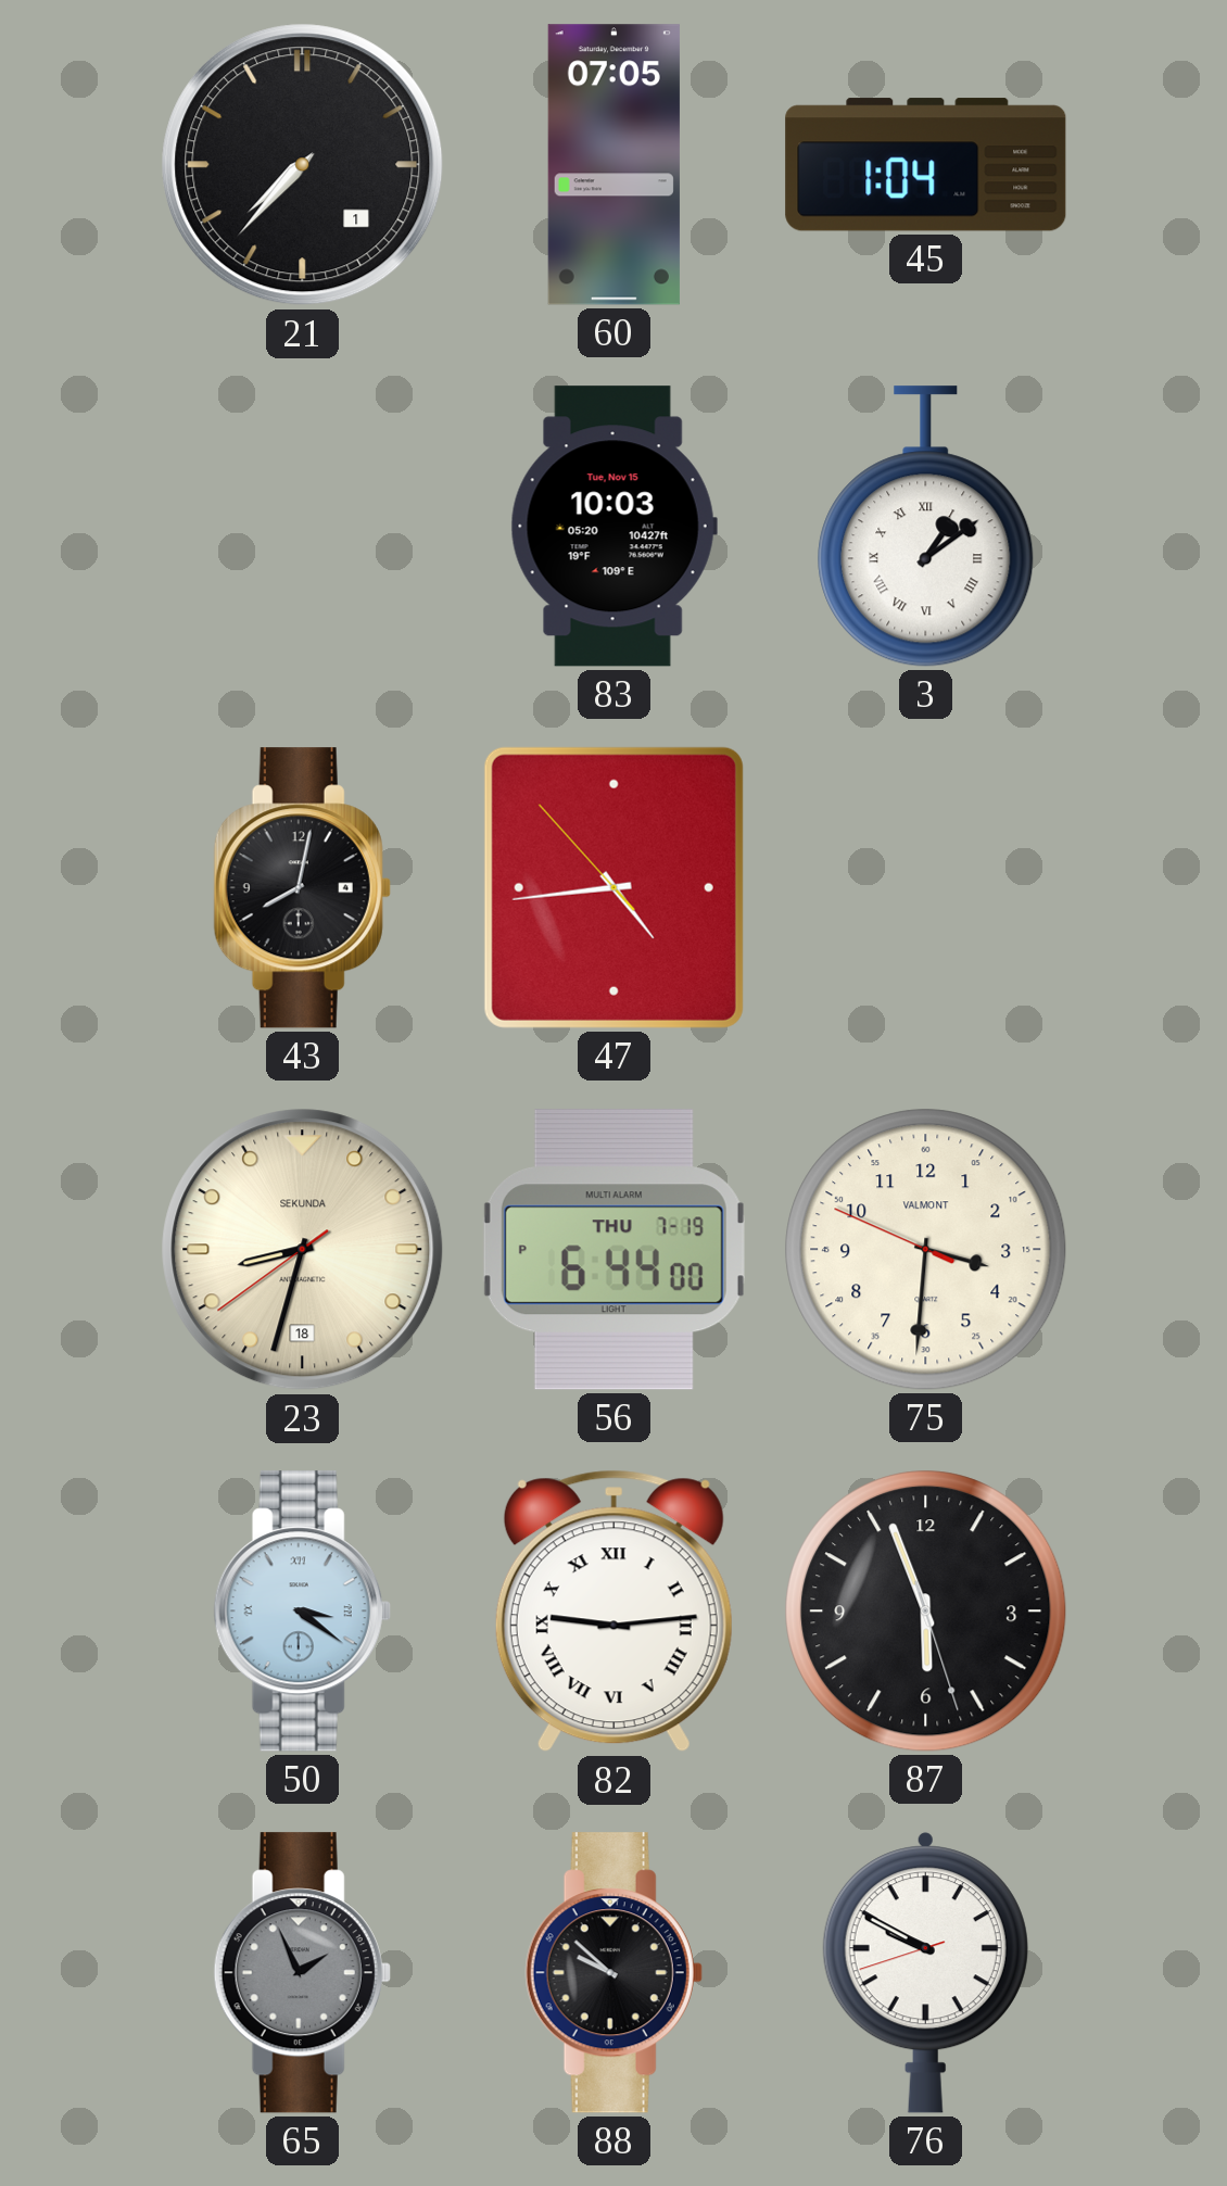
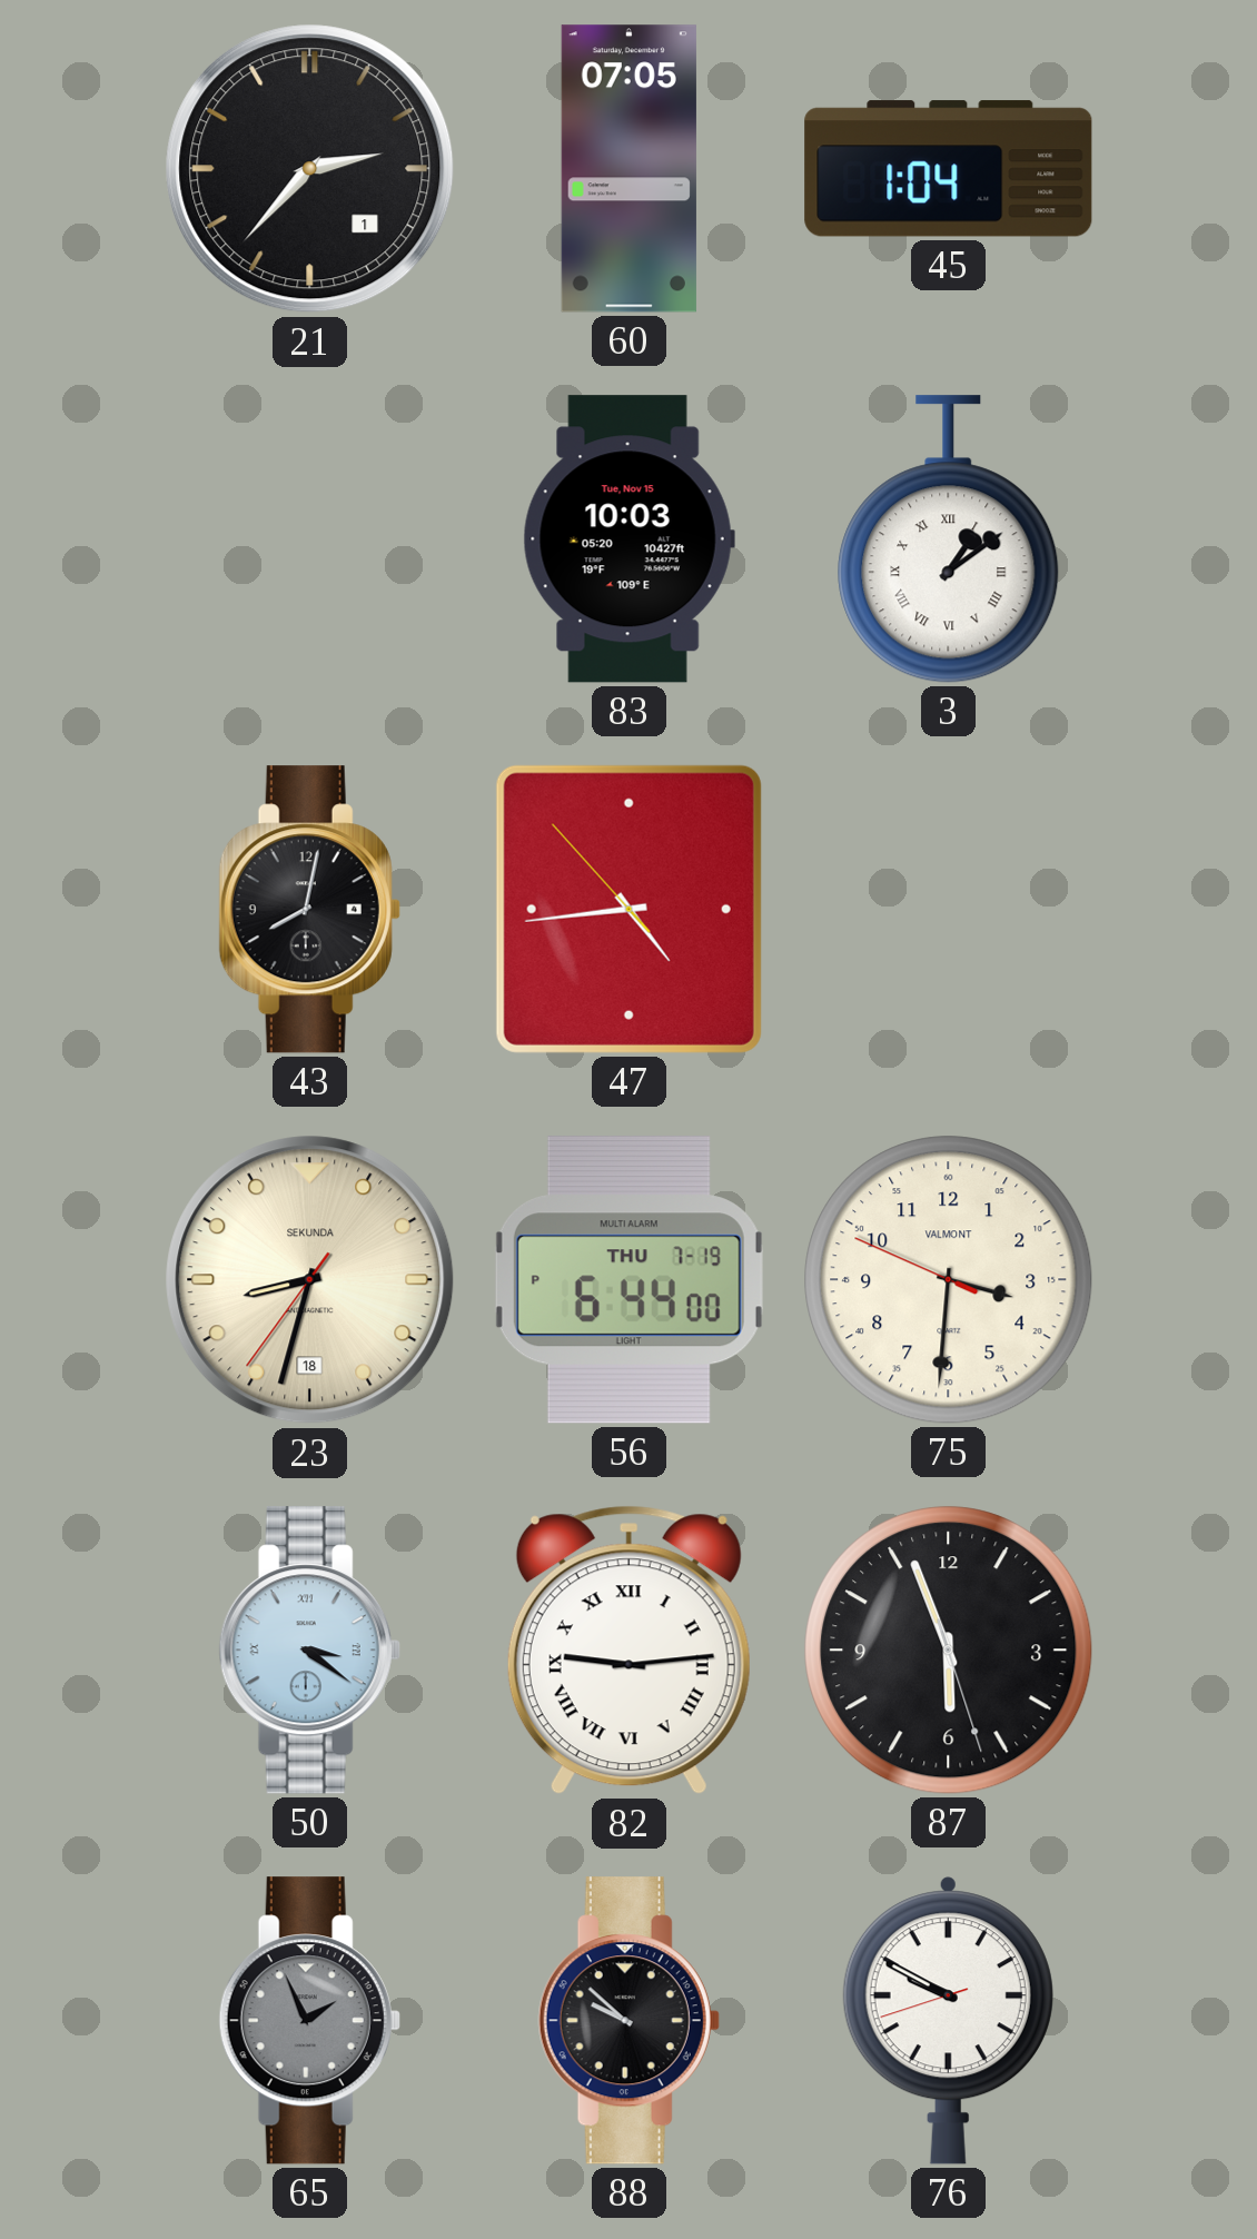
21: 7:37 -> 2:37 (310, 169)
23: 8:32:39 -> 8:32:36 (310, 1280)
